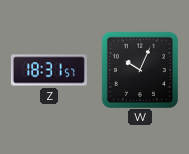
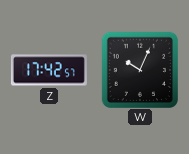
Z: 18:31 -> 17:42 (49, 70)
